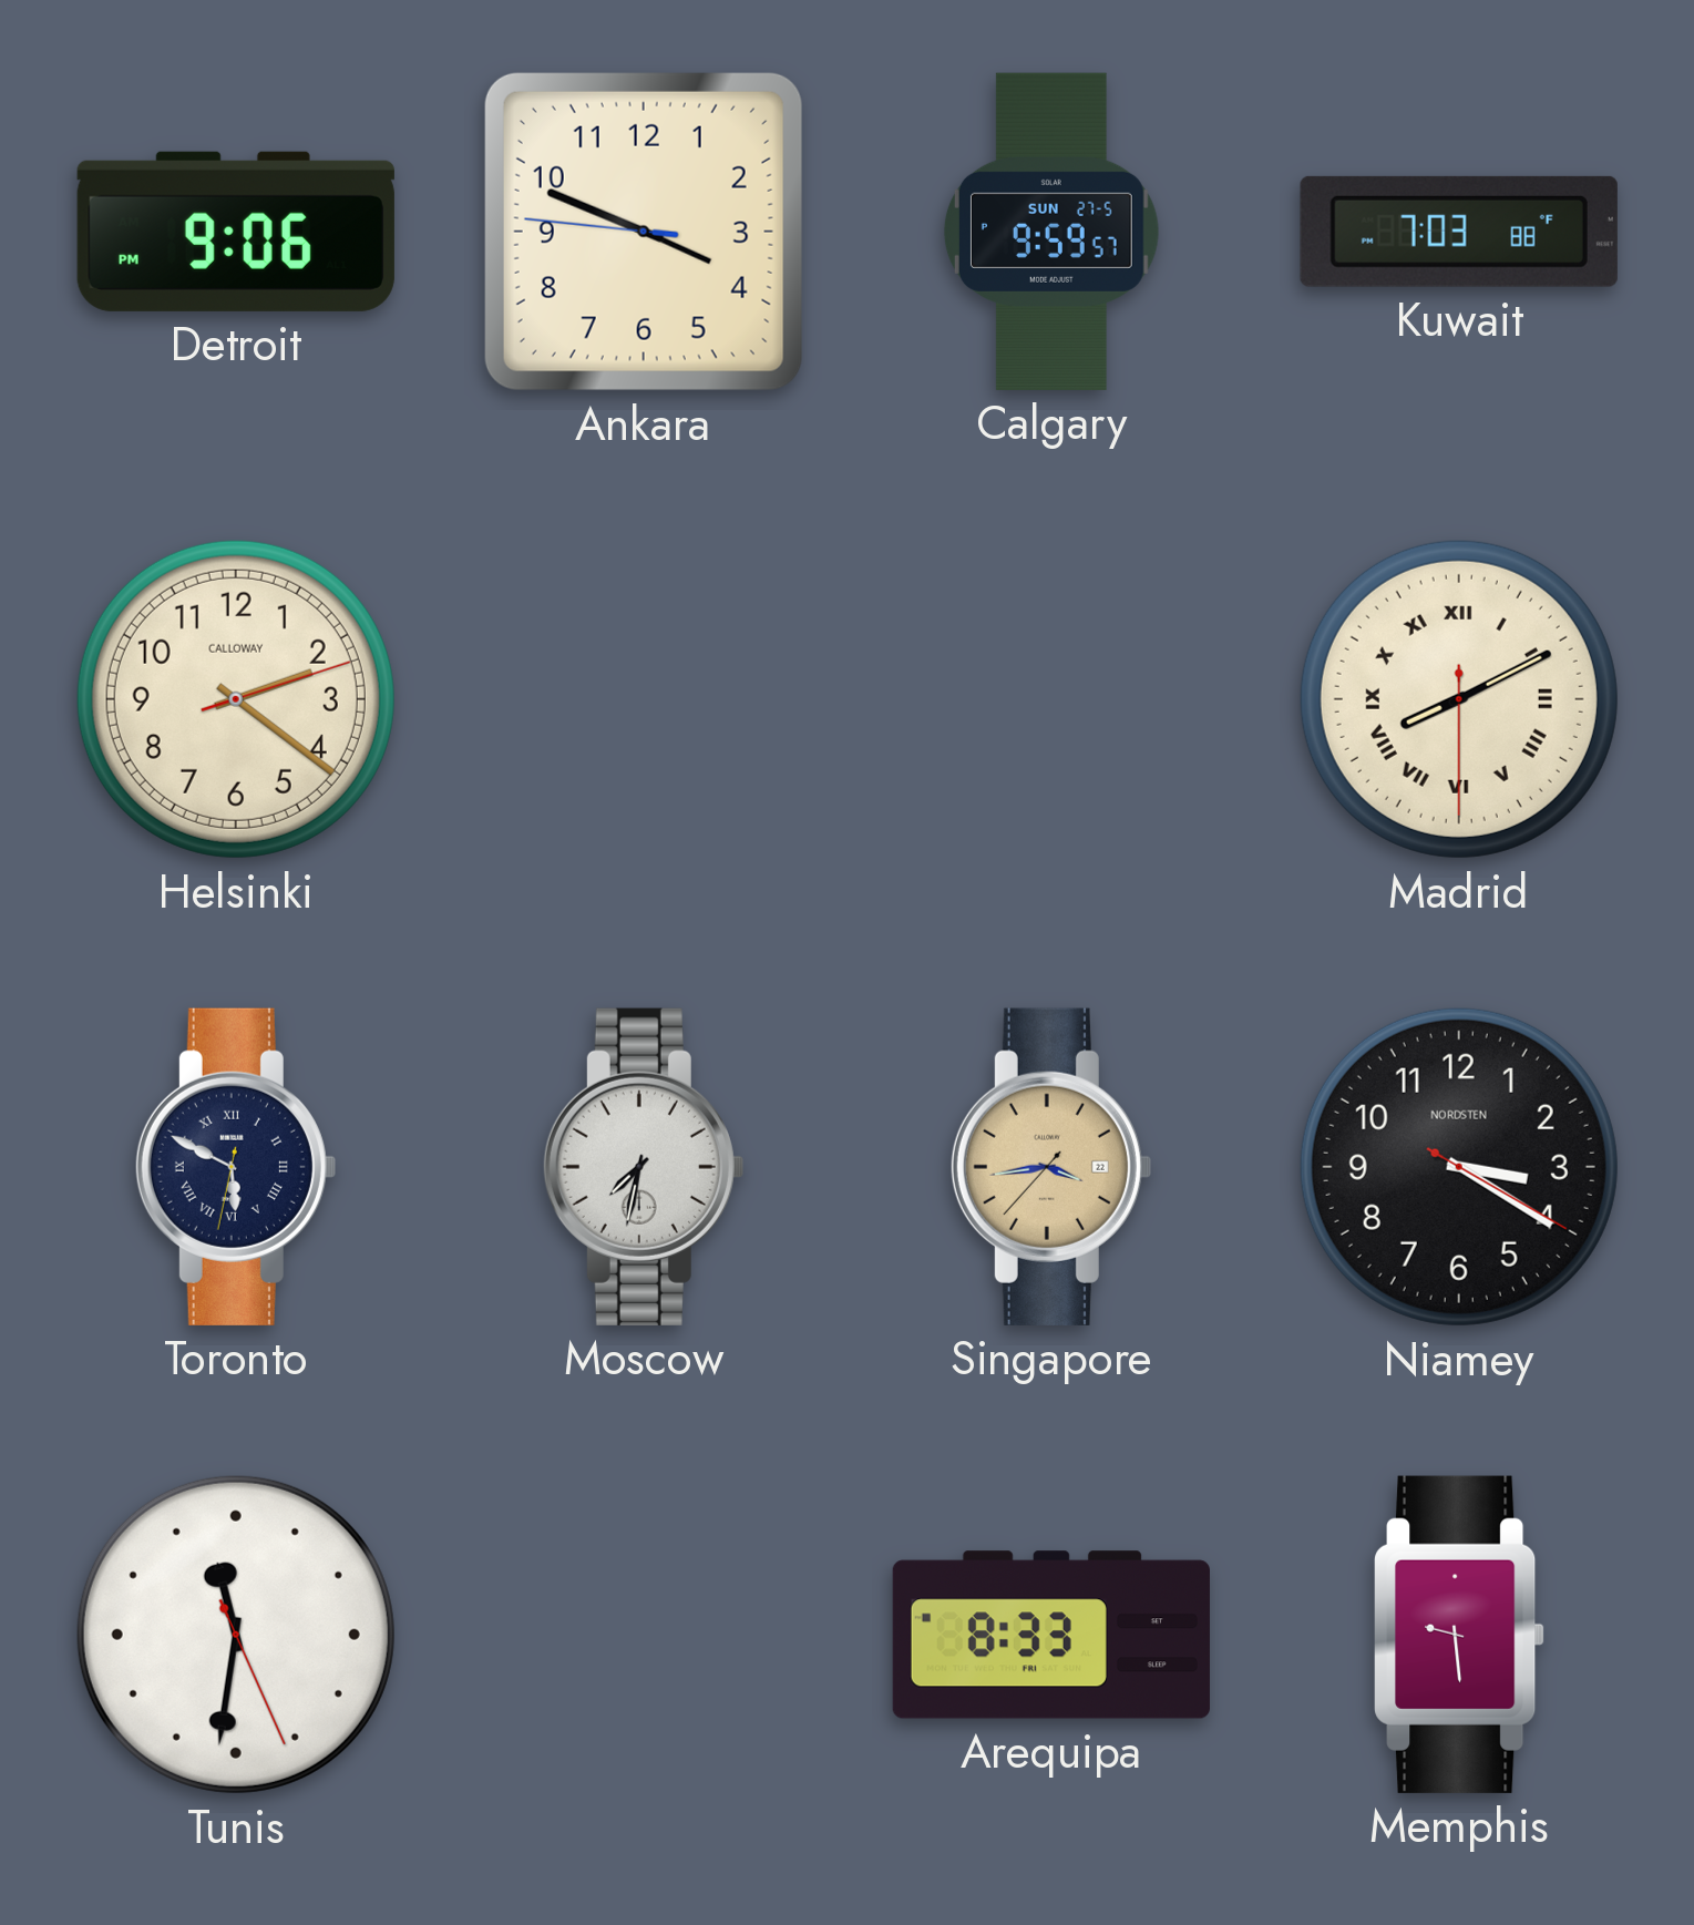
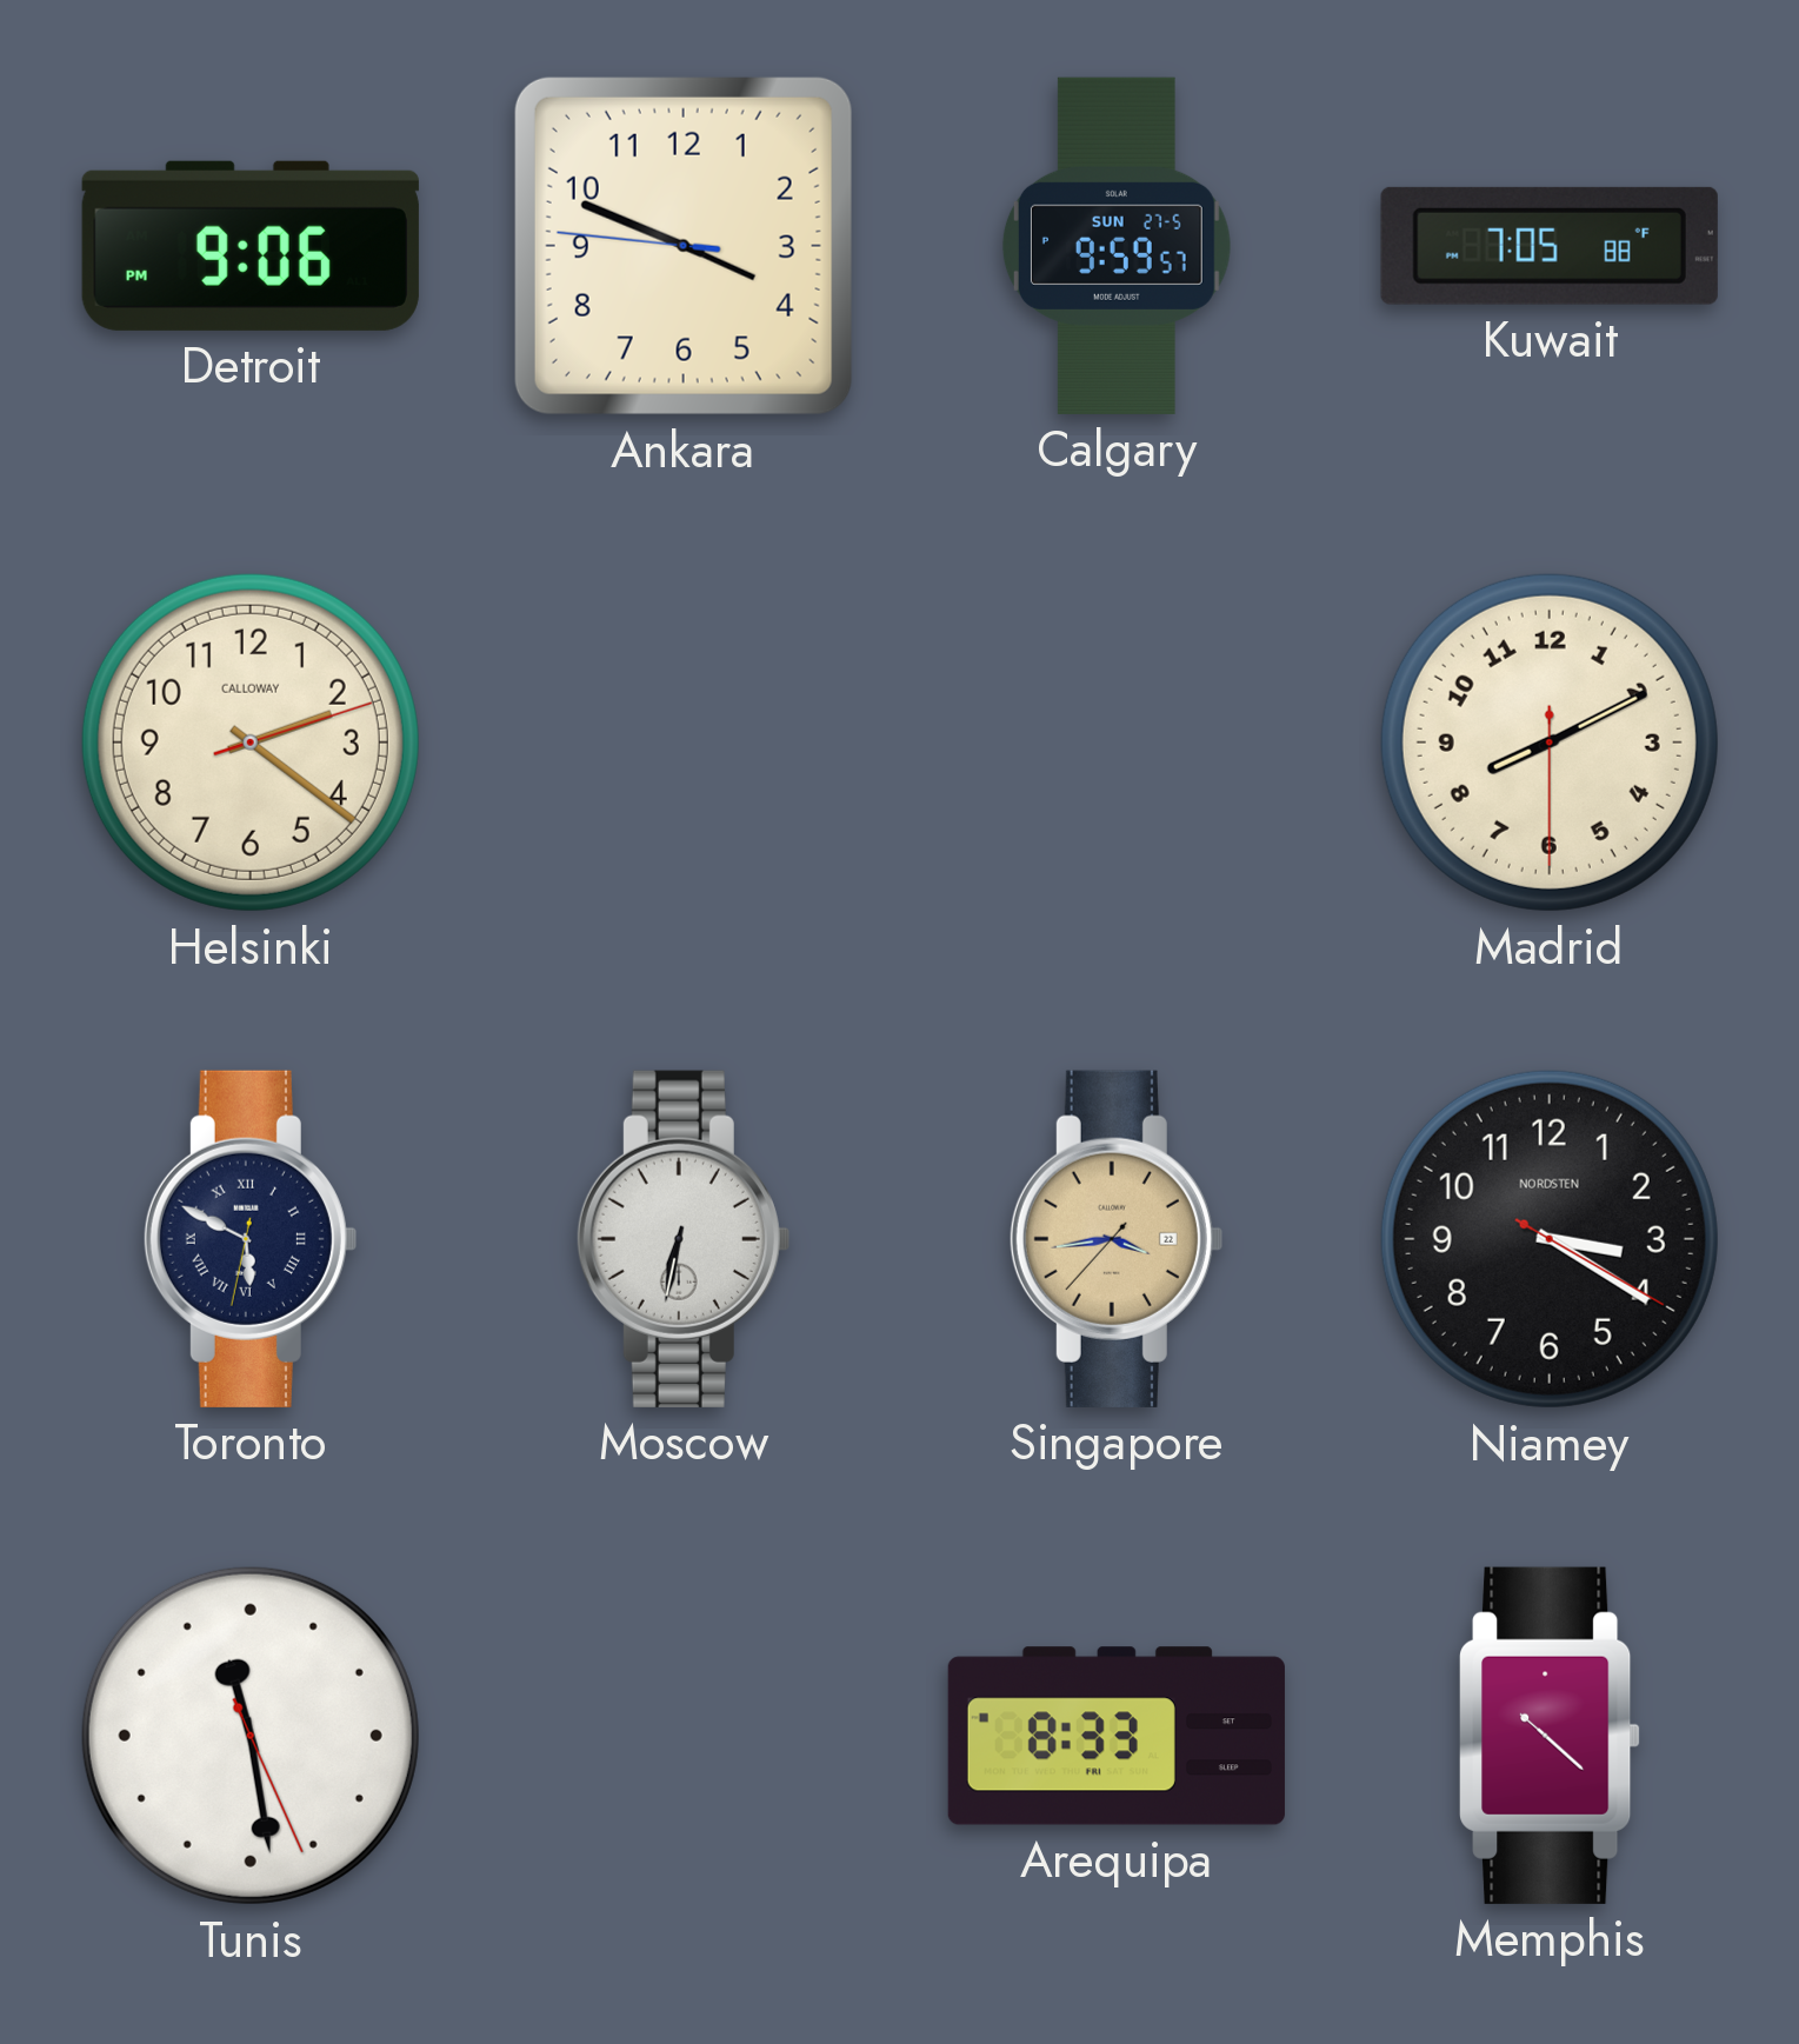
Kuwait: 7:03 -> 7:05 (1550, 246)
Madrid numerals: Roman -> Arabic (1550, 743)
Moscow: 7:32 -> 6:32 (682, 1239)
Tunis: 11:31 -> 11:28 (251, 1736)
Memphis: 9:29 -> 10:22 (1550, 1736)
